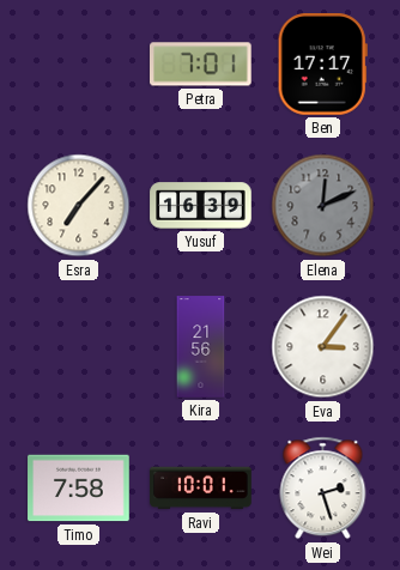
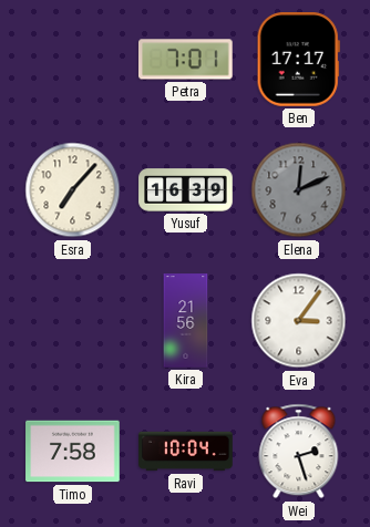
Ravi: 10:01 -> 10:04 (186, 452)
